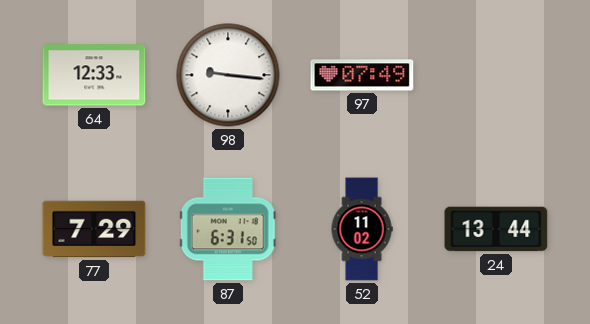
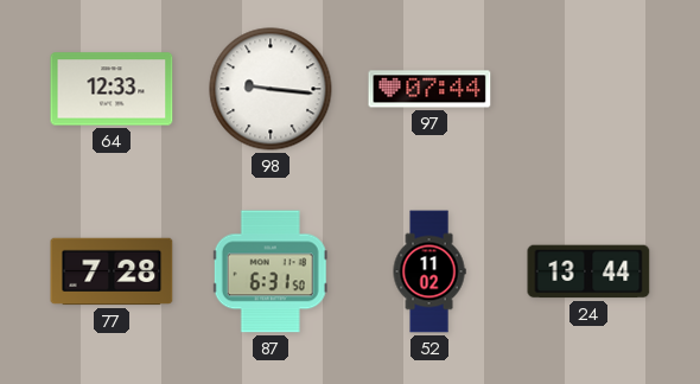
97: 07:49 -> 07:44 (429, 89)
77: 7:29 -> 7:28 (112, 271)
